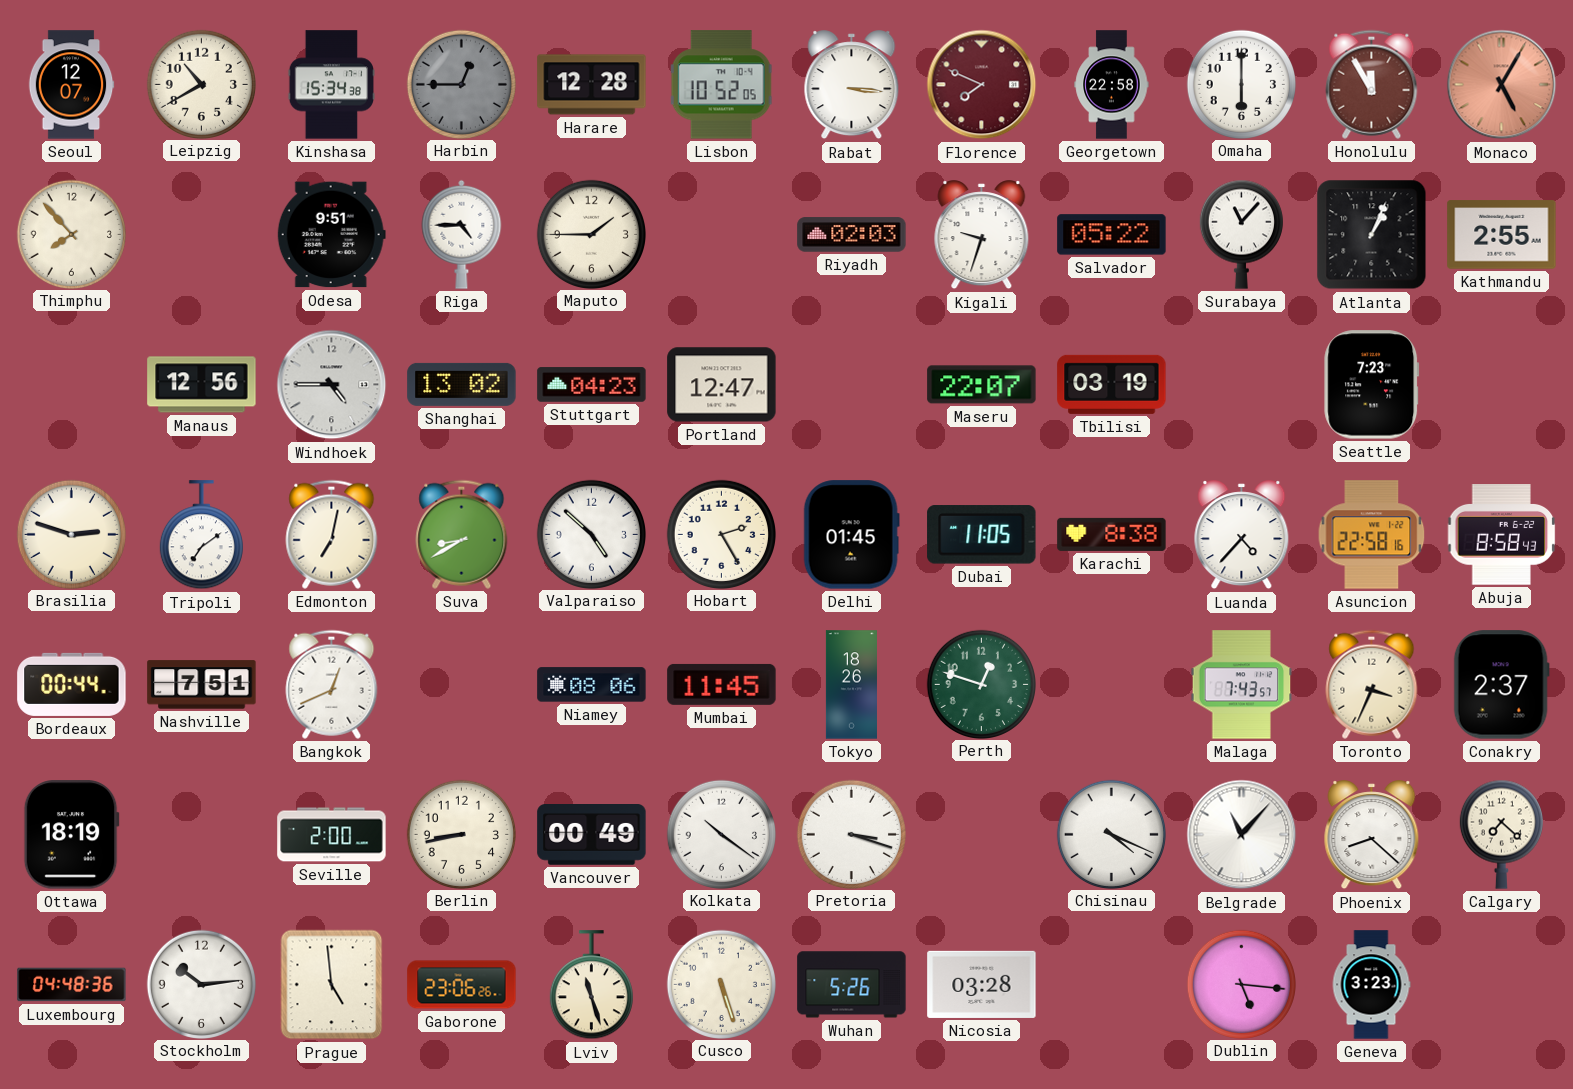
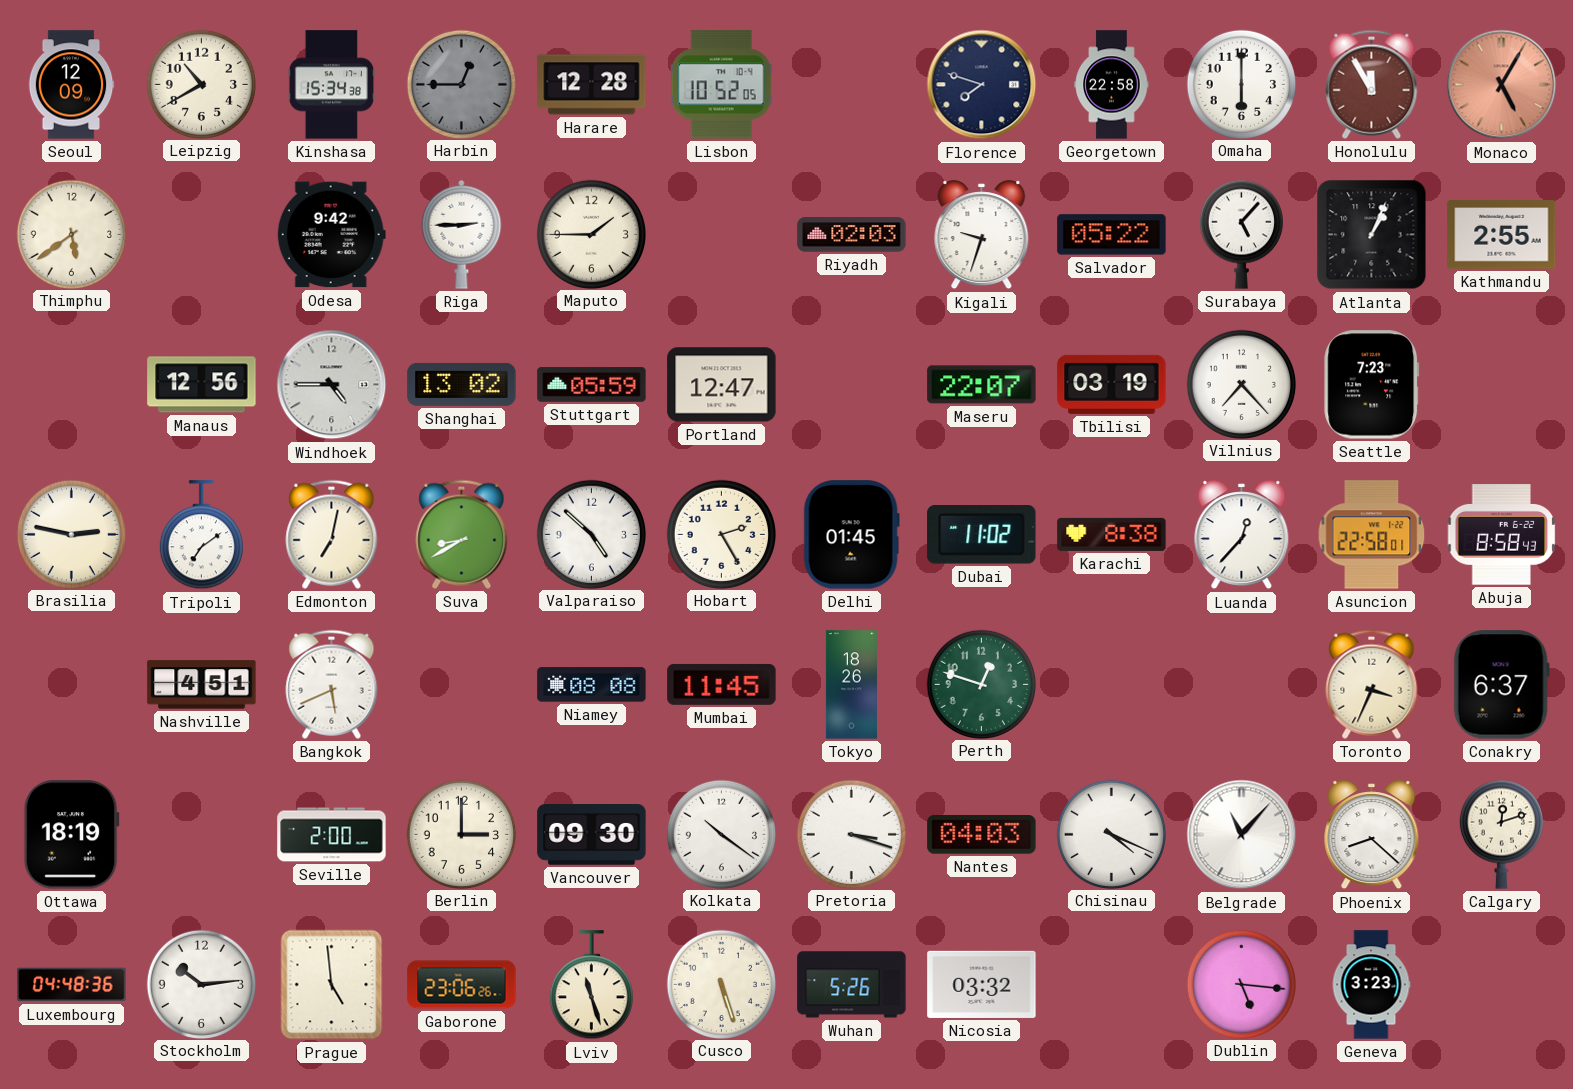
Seoul: 12:07 -> 12:09 (71, 85)
Rabat: 3:16 -> none (852, 85)
Florence: 7:49 -> 7:48 (982, 85)
Florence dial: burgundy -> navy (982, 85)
Thimphu: 7:53 -> 5:39 (71, 234)
Odesa: 9:51 -> 9:42 (331, 235)
Riga: 4:45 -> 2:45 (462, 234)
Surabaya: 11:07 -> 5:07 (1241, 234)
Stuttgart: 04:23 -> 05:59 (592, 385)
Vilnius: none -> 7:23 (1241, 384)
Brasilia: 2:48 -> 2:47 (71, 534)
Dubai: 11:05 -> 11:02 (982, 535)
Luanda: 4:37 -> 12:37 (1242, 535)
Asuncion: 22:58:16 -> 22:58:01 (1372, 535)
Bordeaux: 00:44 -> none (72, 684)
Nashville: 7:51 -> 4:51 (202, 685)
Bangkok: 12:41 -> 5:41 (332, 684)
Niamey: 08:06 -> 08:08 (592, 685)
Malaga: 7:43 -> none (1242, 685)
Conakry: 2:37 -> 6:37 (1501, 685)
Berlin: 8:43 -> 3:00 (461, 834)
Vancouver: 00:49 -> 09:30 (592, 835)
Nantes: none -> 04:03 (982, 835)
Calgary: 7:22 -> 12:12 (1501, 834)
Nicosia: 03:28 -> 03:32 (982, 984)
